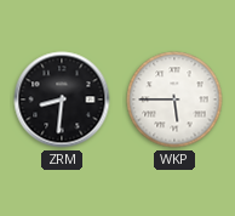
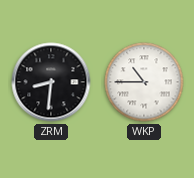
WKP: 5:45 -> 10:45 (144, 82)
